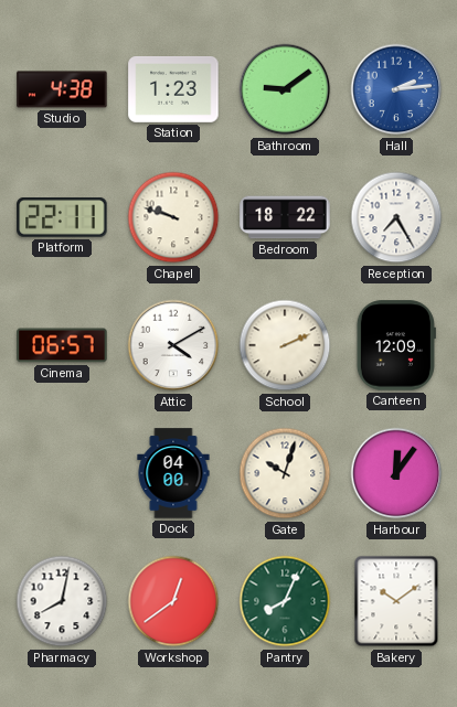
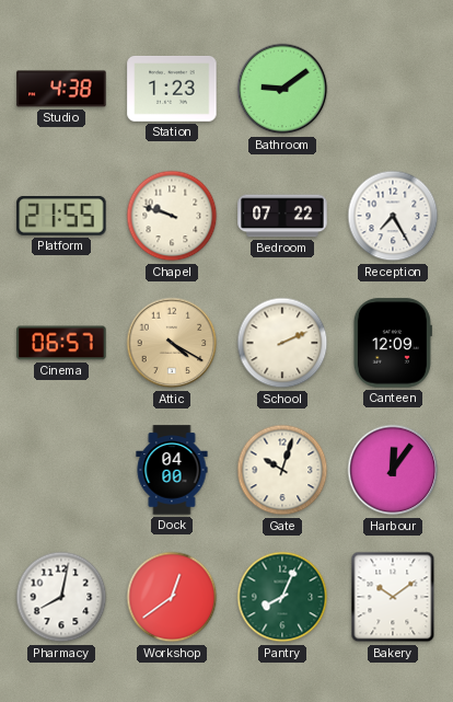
Hall: 2:14 -> none (396, 89)
Platform: 22:11 -> 21:55 (61, 216)
Bedroom: 18:22 -> 07:22 (282, 216)
Attic: 4:10 -> 4:20 (172, 343)
Attic dial: white -> champagne (172, 343)
